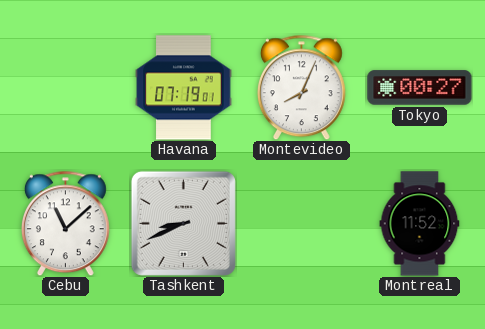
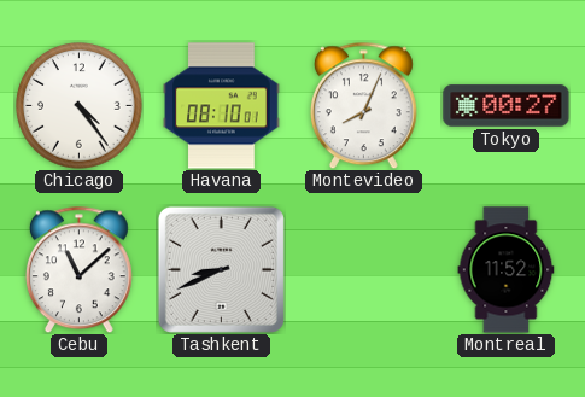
Chicago: none -> 4:24 (80, 106)
Havana: 07:19 -> 08:10 (222, 106)
